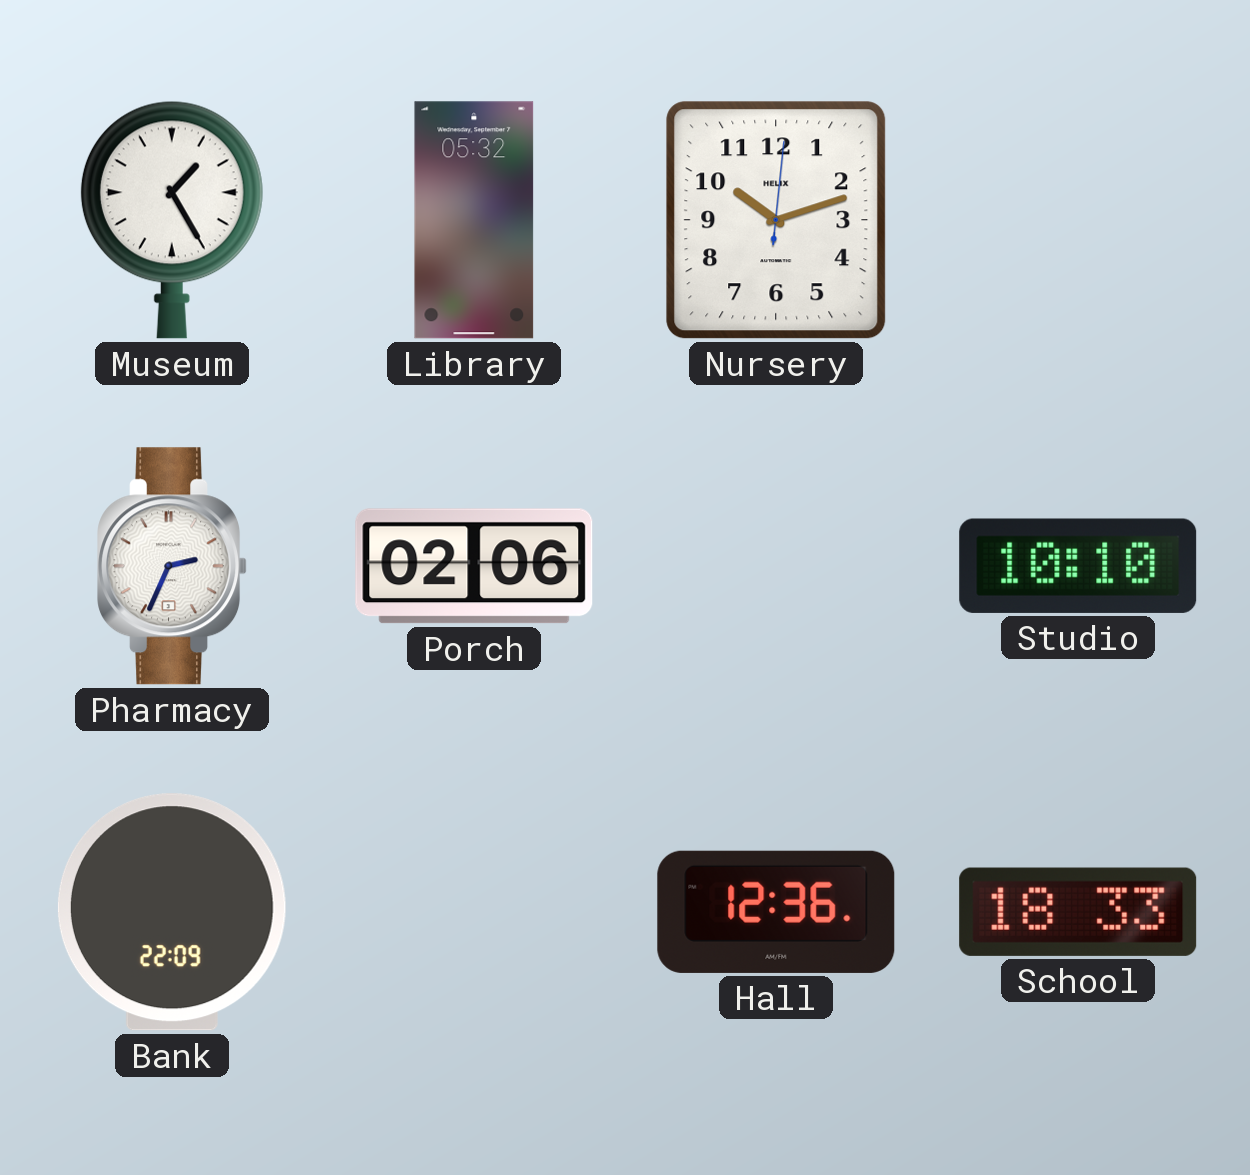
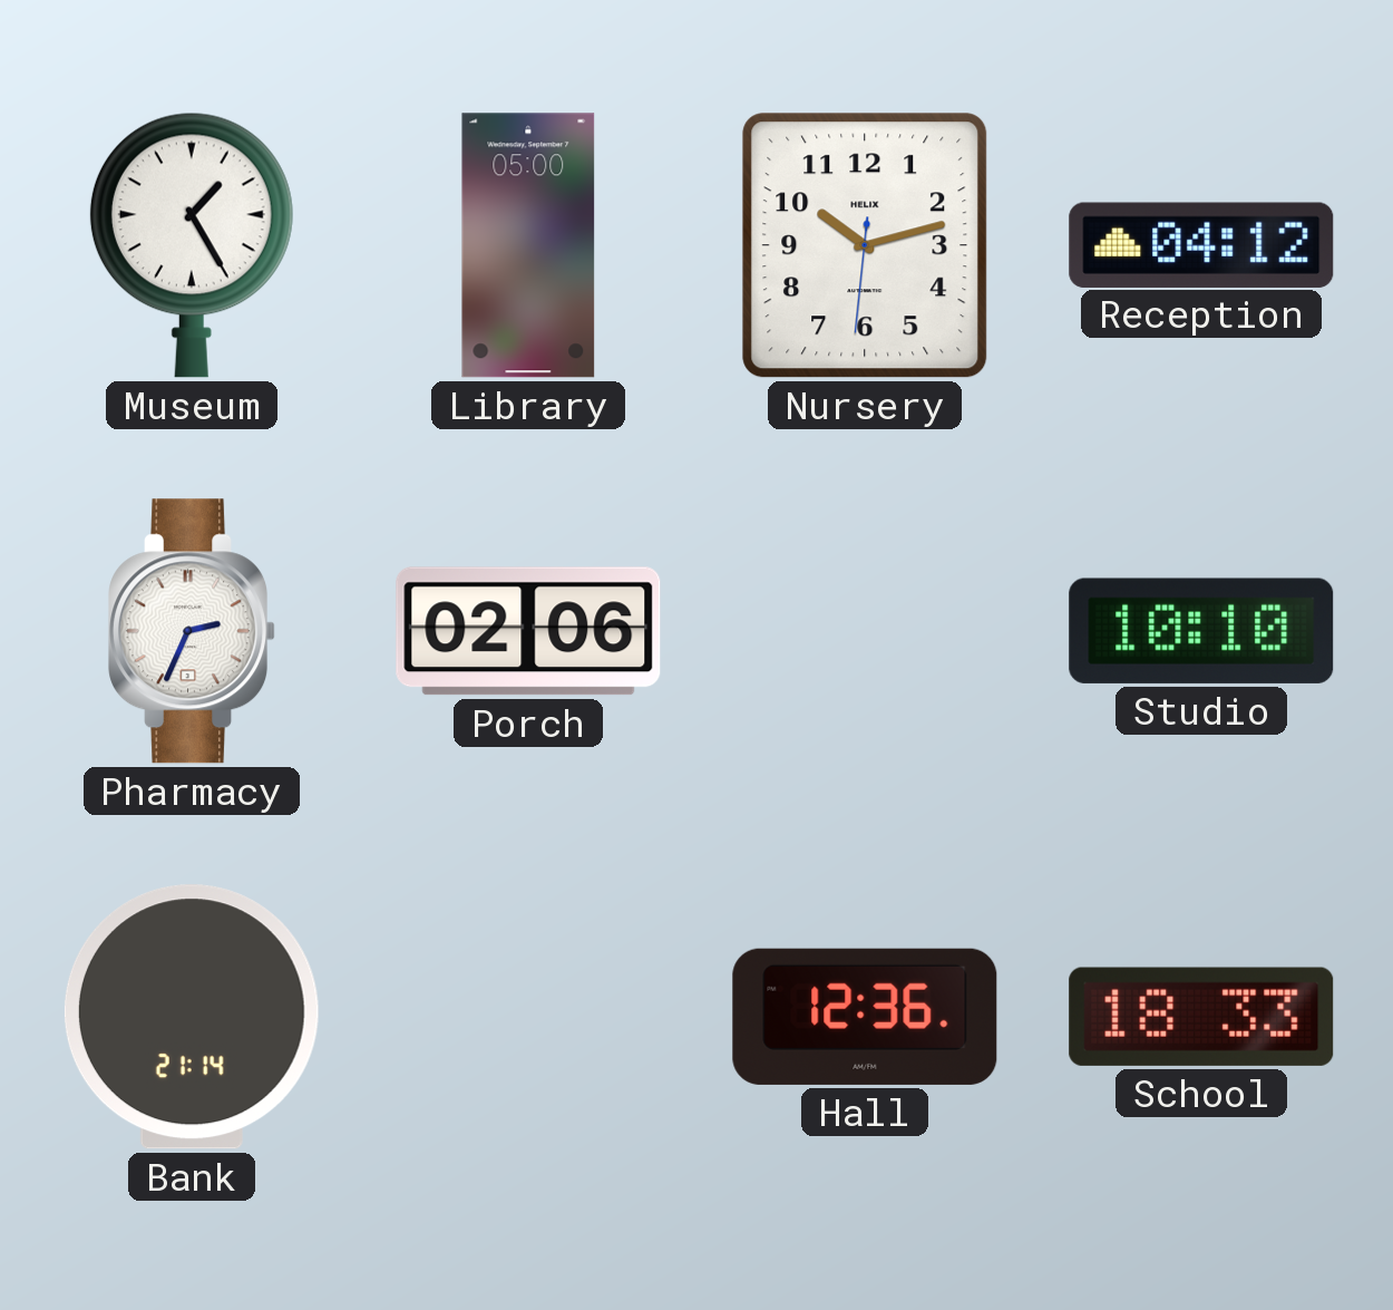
Library: 05:32 -> 05:00 (528, 245)
Nursery: 10:12:01 -> 10:12:31 (865, 245)
Reception: none -> 04:12 (1201, 244)
Bank: 22:09 -> 21:14 (192, 1017)
